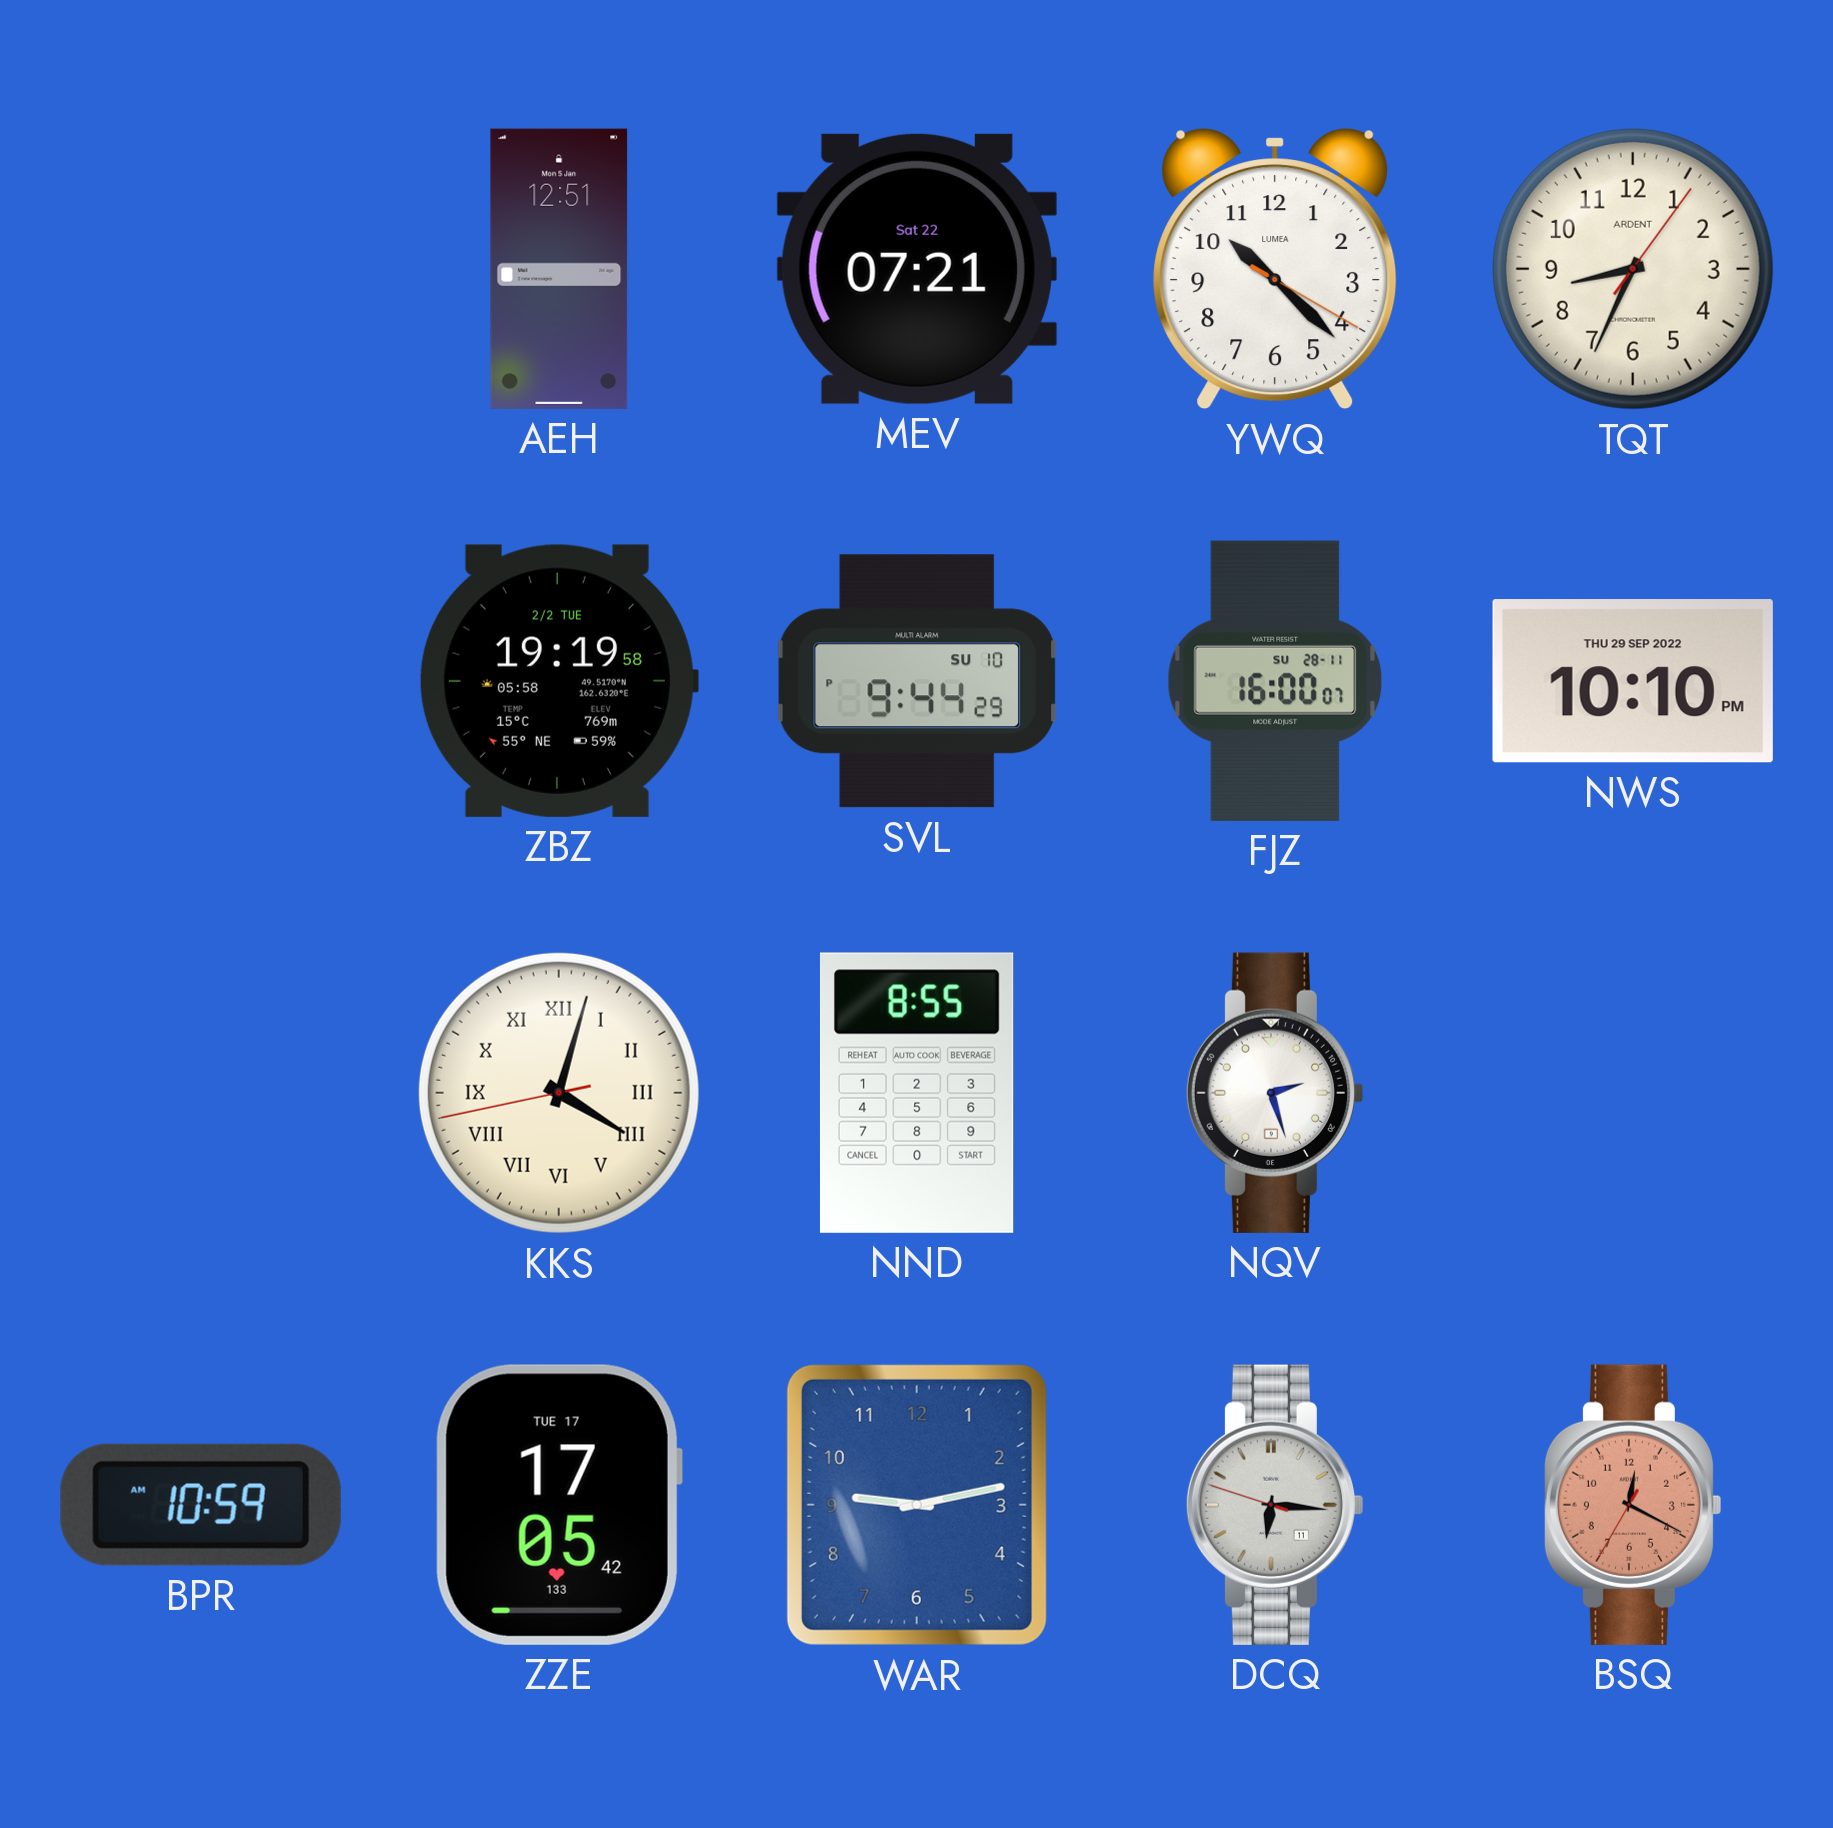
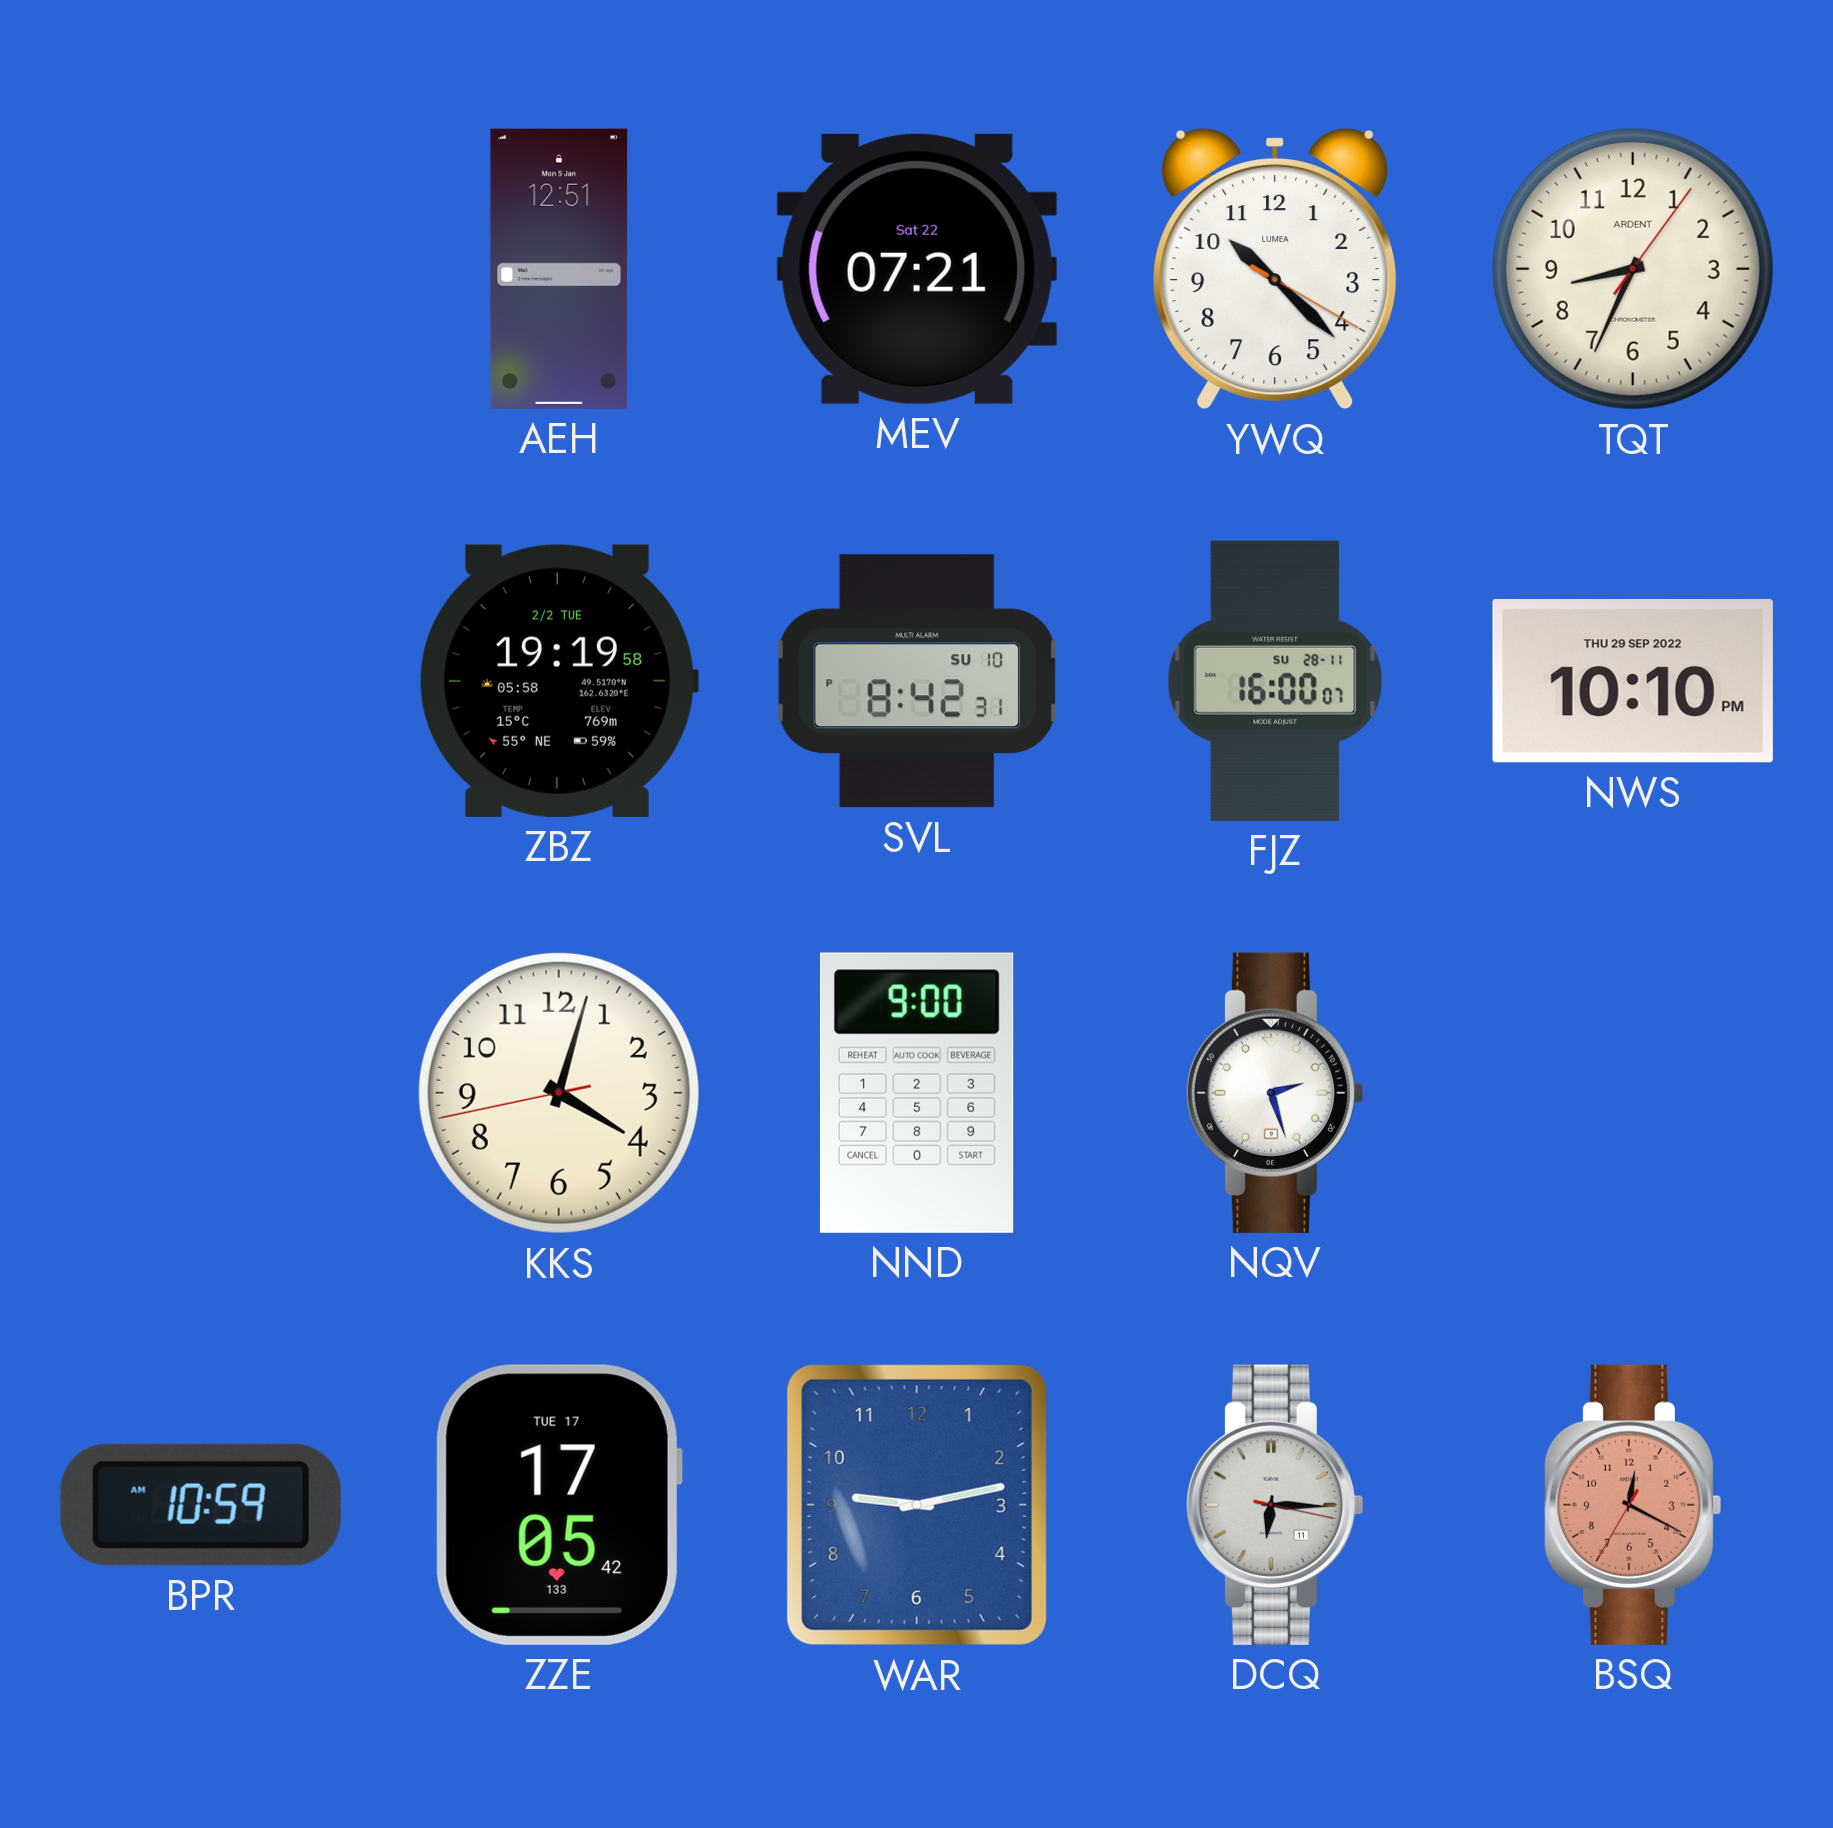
SVL: 9:44 -> 8:42 (916, 681)
KKS numerals: Roman -> Arabic (559, 1093)
NND: 8:55 -> 9:00 (917, 1093)
DCQ: 6:15:48 -> 6:15:17 (1274, 1505)
